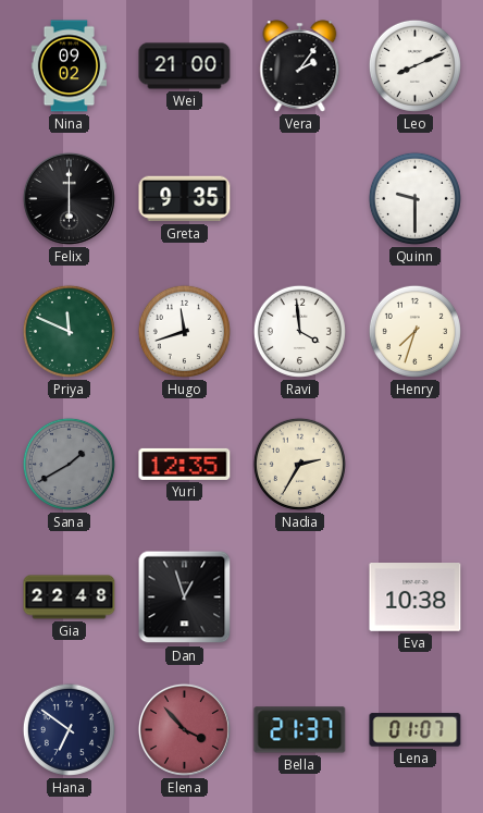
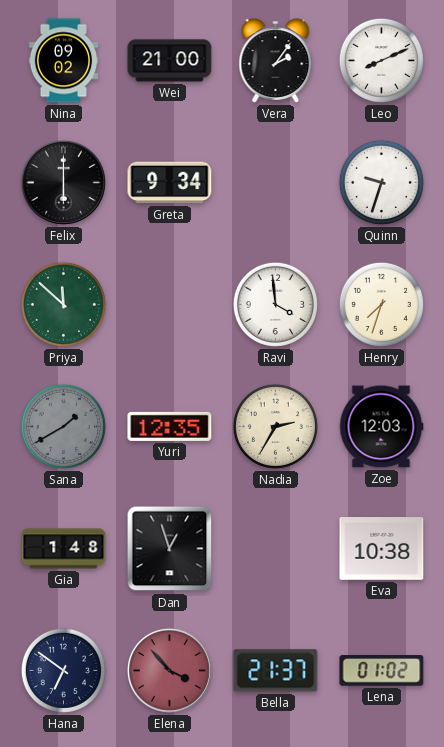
Greta: 9:35 -> 9:34 (170, 183)
Quinn: 9:30 -> 9:33 (381, 182)
Priya: 11:49 -> 11:52 (63, 304)
Hugo: 11:42 -> none (184, 331)
Zoe: none -> 12:03 (381, 427)
Gia: 22:48 -> 1:48 (64, 549)
Lena: 01:07 -> 01:02 (382, 671)
